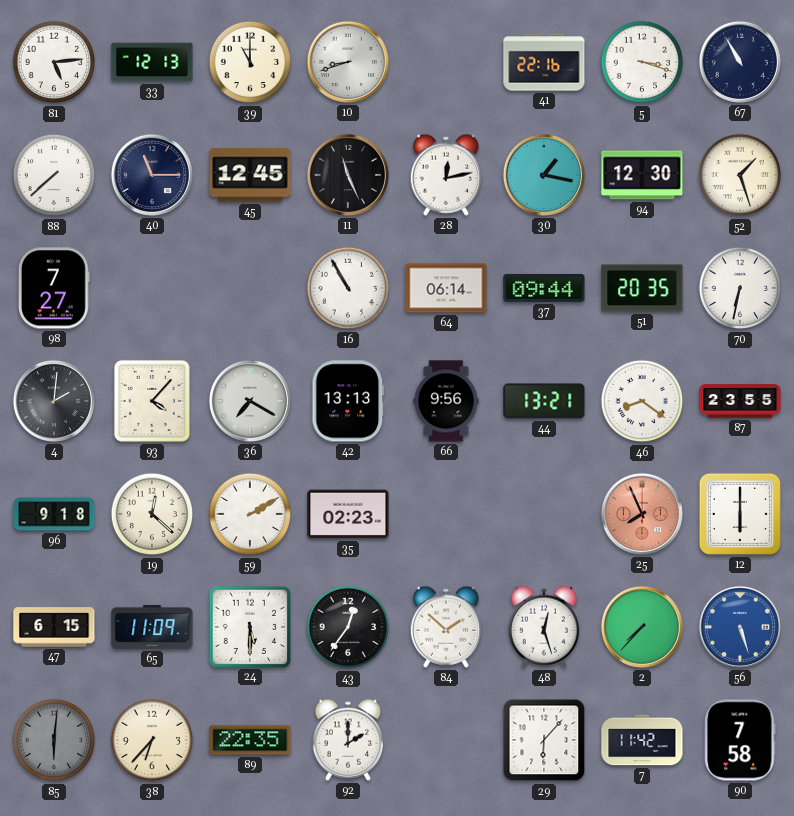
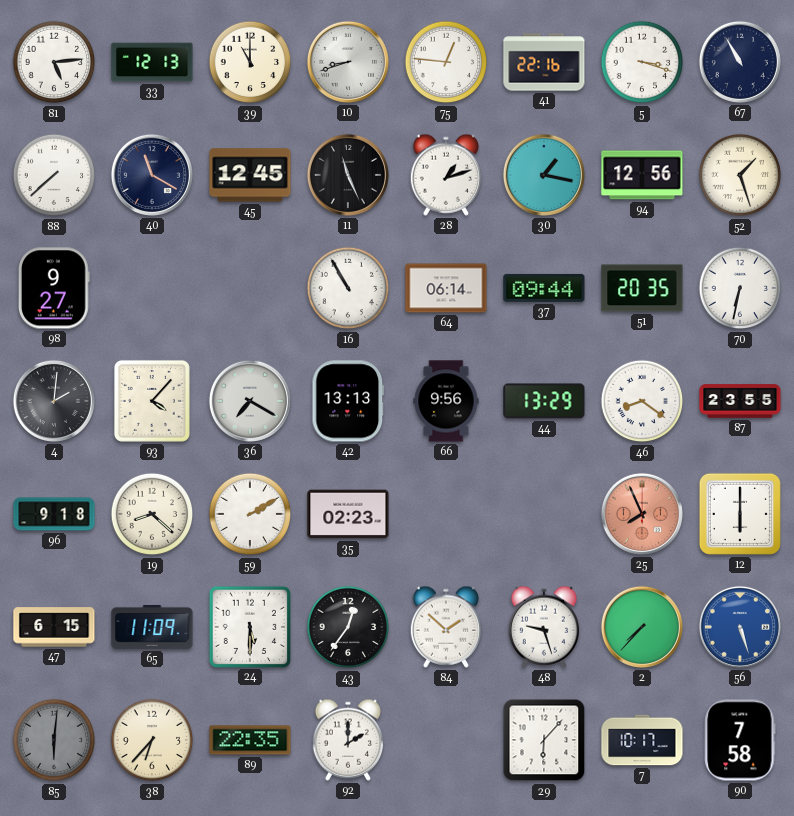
75: none -> 12:46 (446, 62)
40: 11:15 -> 11:20 (152, 175)
28: 12:13 -> 1:12 (445, 175)
94: 12:30 -> 12:56 (642, 175)
98: 7:27 -> 9:27 (55, 288)
44: 13:21 -> 13:29 (544, 401)
19: 12:22 -> 8:22 (152, 514)
48: 12:27 -> 9:27 (543, 627)
7: 11:42 -> 10:17 (642, 740)
